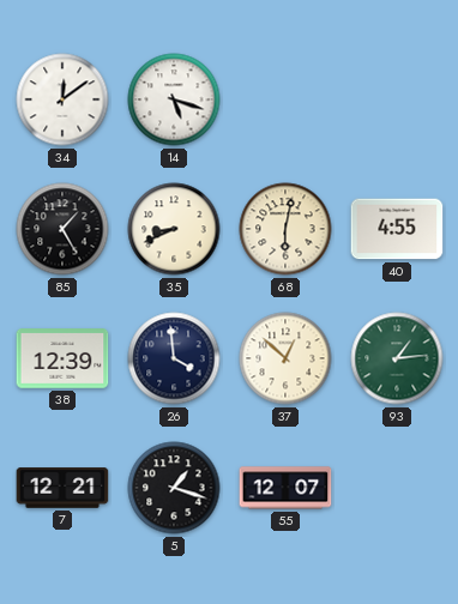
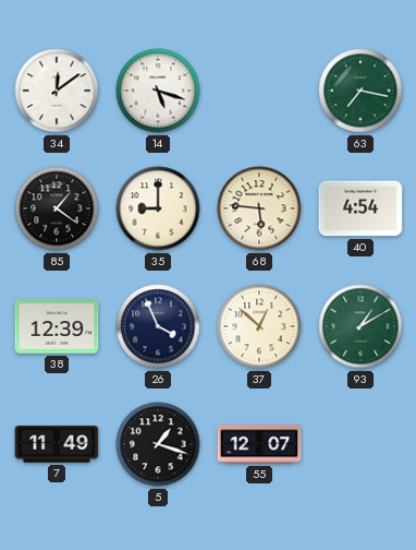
63: none -> 7:17 (360, 91)
85: 1:25 -> 1:21 (57, 208)
35: 8:41 -> 9:00 (158, 208)
68: 6:02 -> 5:46 (259, 208)
40: 4:55 -> 4:54 (360, 208)
26: 3:59 -> 3:56 (158, 326)
93: 1:14 -> 1:10 (360, 326)
7: 12:21 -> 11:49 (57, 444)
